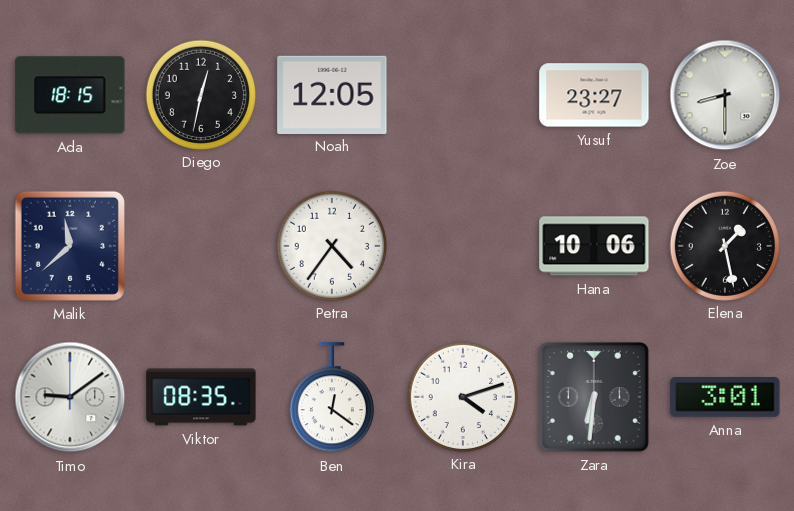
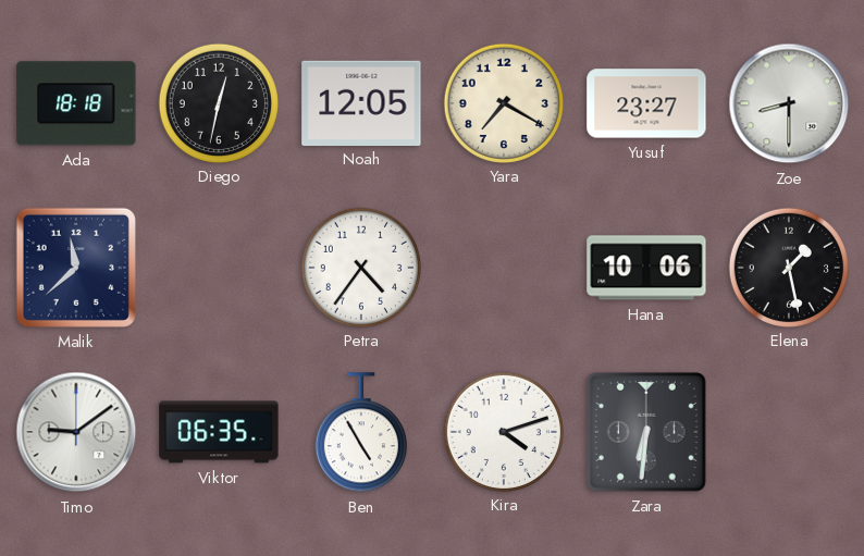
Ada: 18:15 -> 18:18 (76, 103)
Yara: none -> 7:20 (503, 102)
Viktor: 08:35 -> 06:35 (219, 432)
Ben: 12:21 -> 4:55 (361, 433)
Anna: 3:01 -> none (725, 398)
